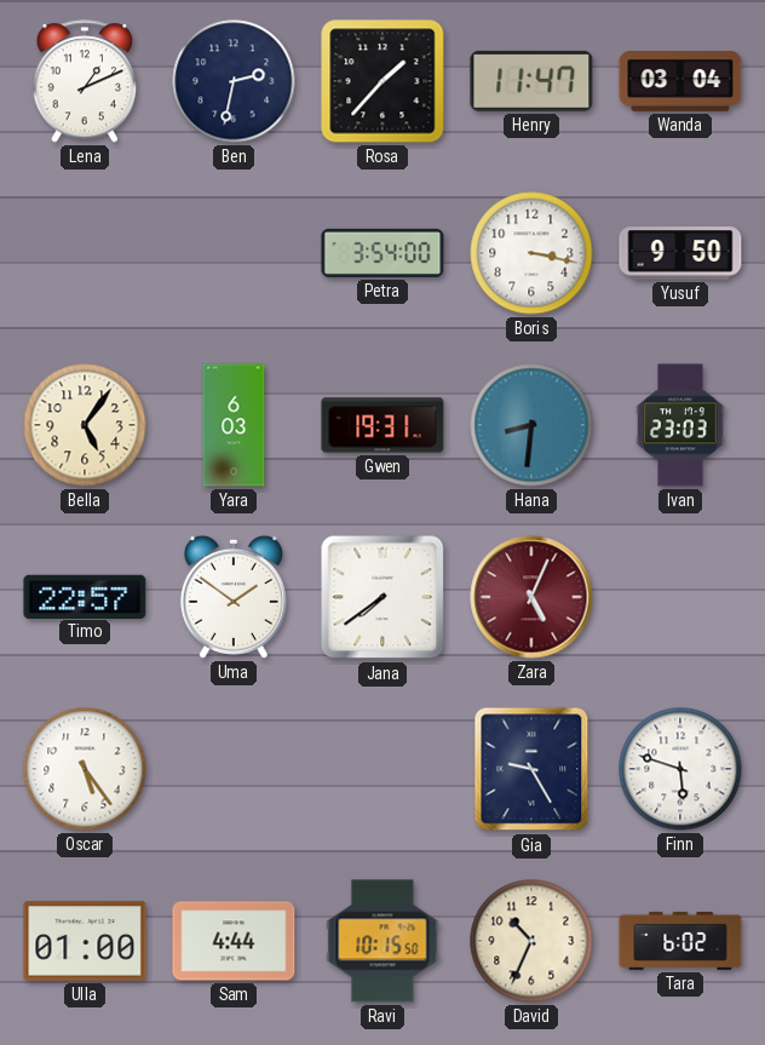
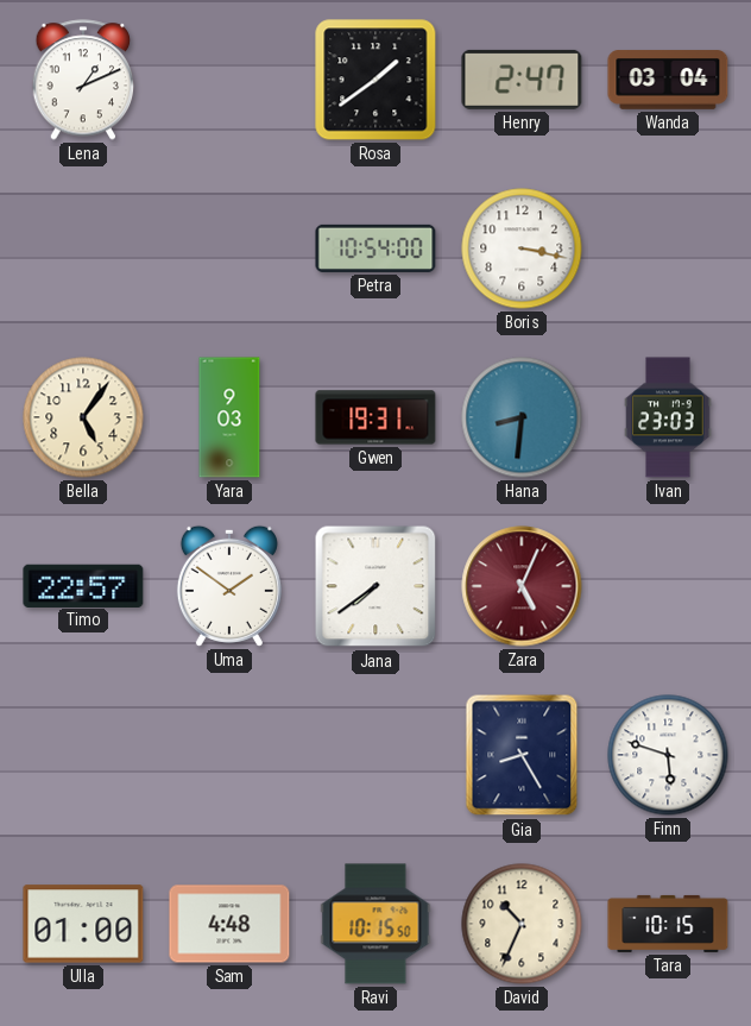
Ben: 2:32 -> none (234, 81)
Rosa: 1:37 -> 1:39 (375, 80)
Henry: 11:47 -> 2:47 (522, 80)
Petra: 3:54 -> 10:54 (375, 248)
Yusuf: 9:50 -> none (680, 253)
Yara: 6:03 -> 9:03 (229, 417)
Oscar: 5:24 -> none (85, 769)
Gia: 9:25 -> 8:25 (522, 755)
Sam: 4:44 -> 4:48 (229, 924)
Tara: 6:02 -> 10:15 (668, 924)
